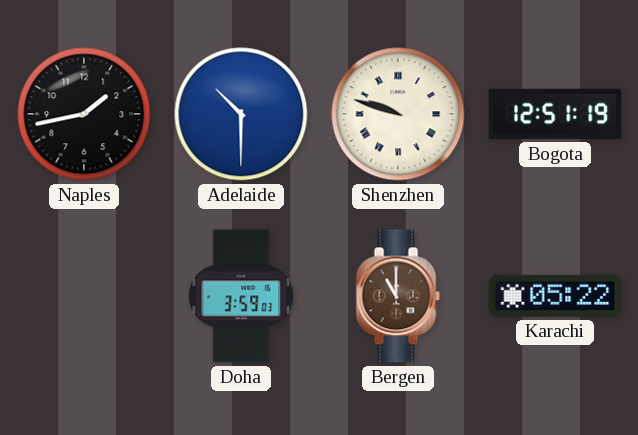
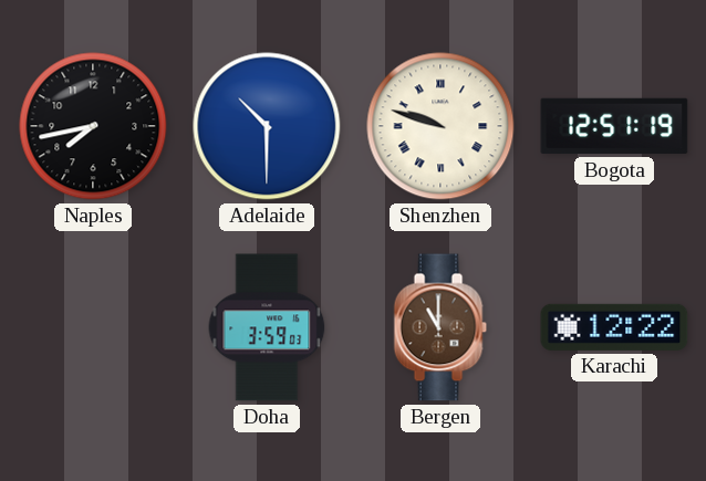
Naples: 1:43 -> 7:43 (93, 126)
Karachi: 05:22 -> 12:22 (614, 327)
